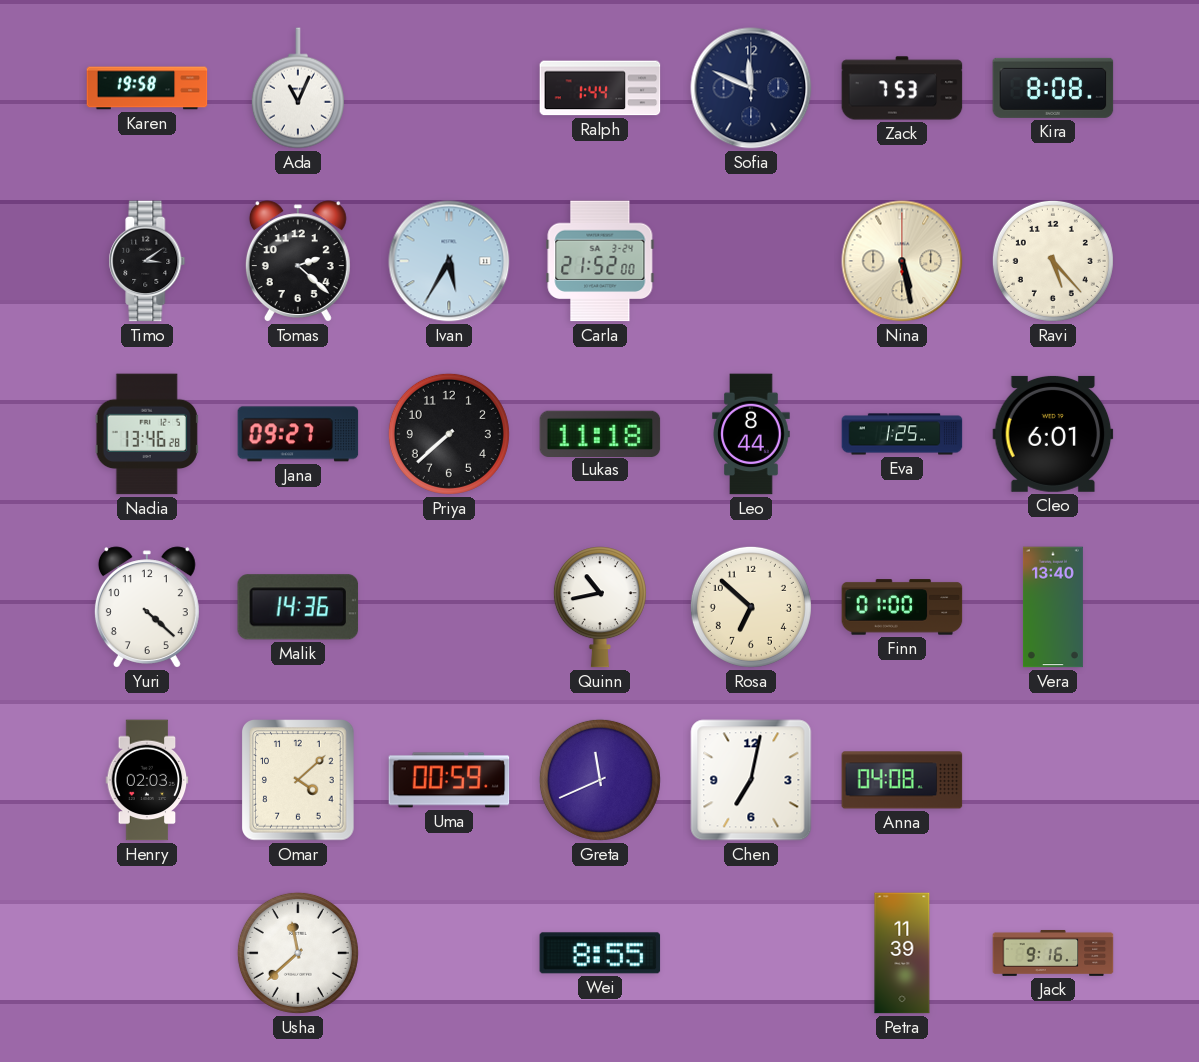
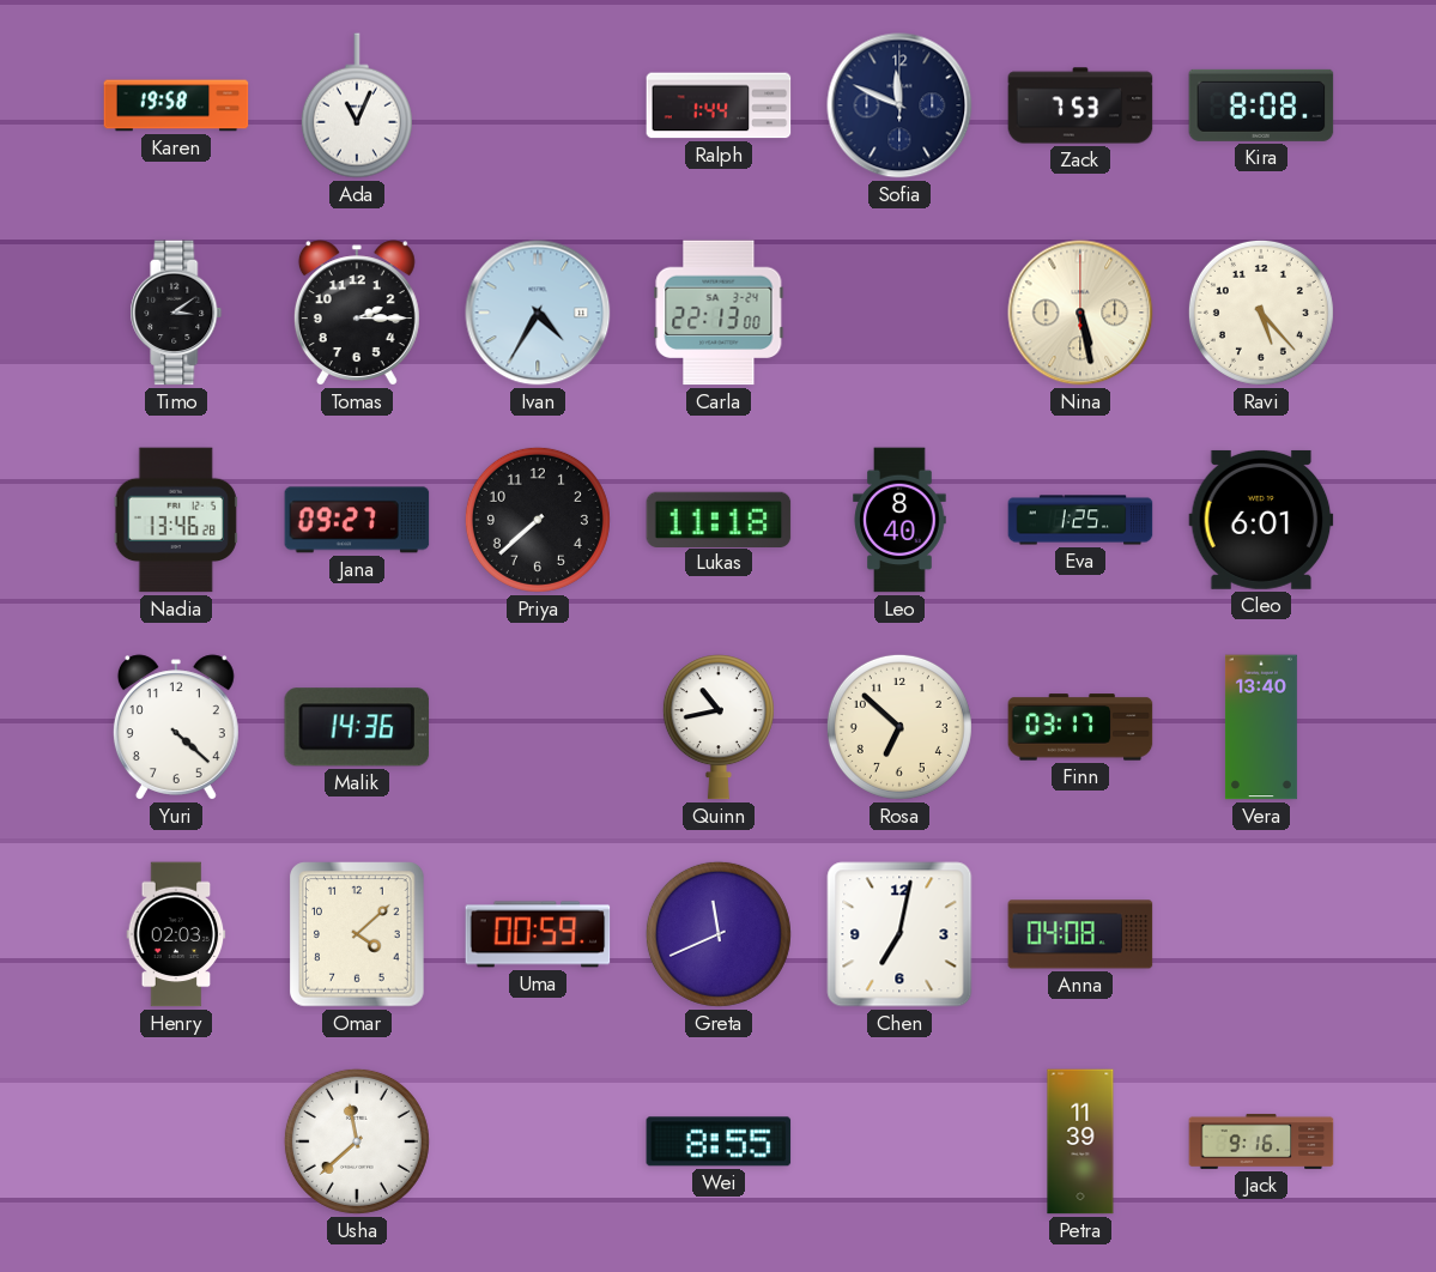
Tomas: 2:22 -> 2:15 (357, 313)
Ivan: 5:35 -> 4:35 (538, 313)
Carla: 21:52 -> 22:13 (719, 313)
Leo: 8:44 -> 8:40 (899, 520)
Finn: 01:00 -> 03:17 (1080, 727)
